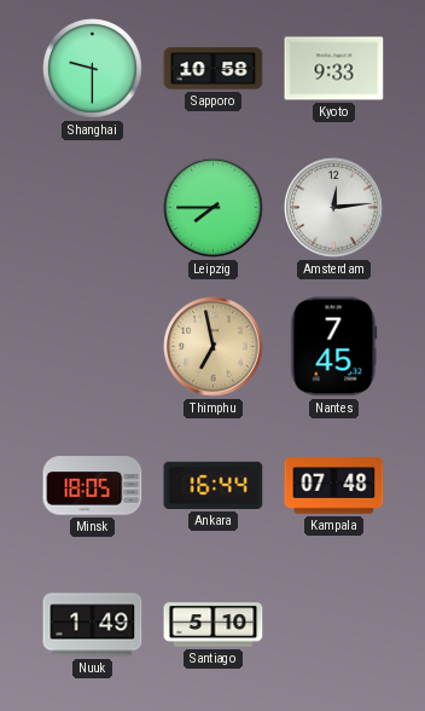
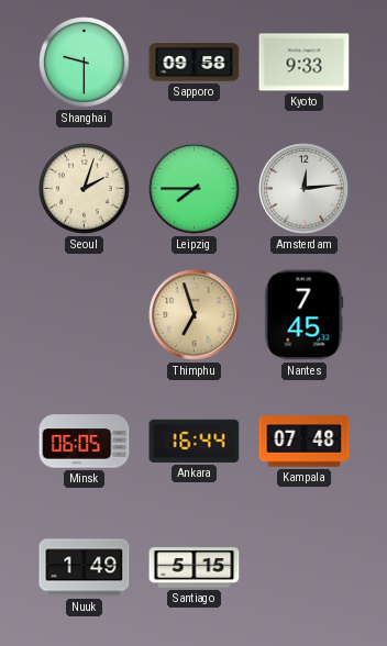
Sapporo: 10:58 -> 09:58 (195, 63)
Seoul: none -> 2:03 (85, 189)
Thimphu: 6:58 -> 6:57 (195, 315)
Minsk: 18:05 -> 06:05 (85, 442)
Santiago: 5:10 -> 5:15 (195, 568)
